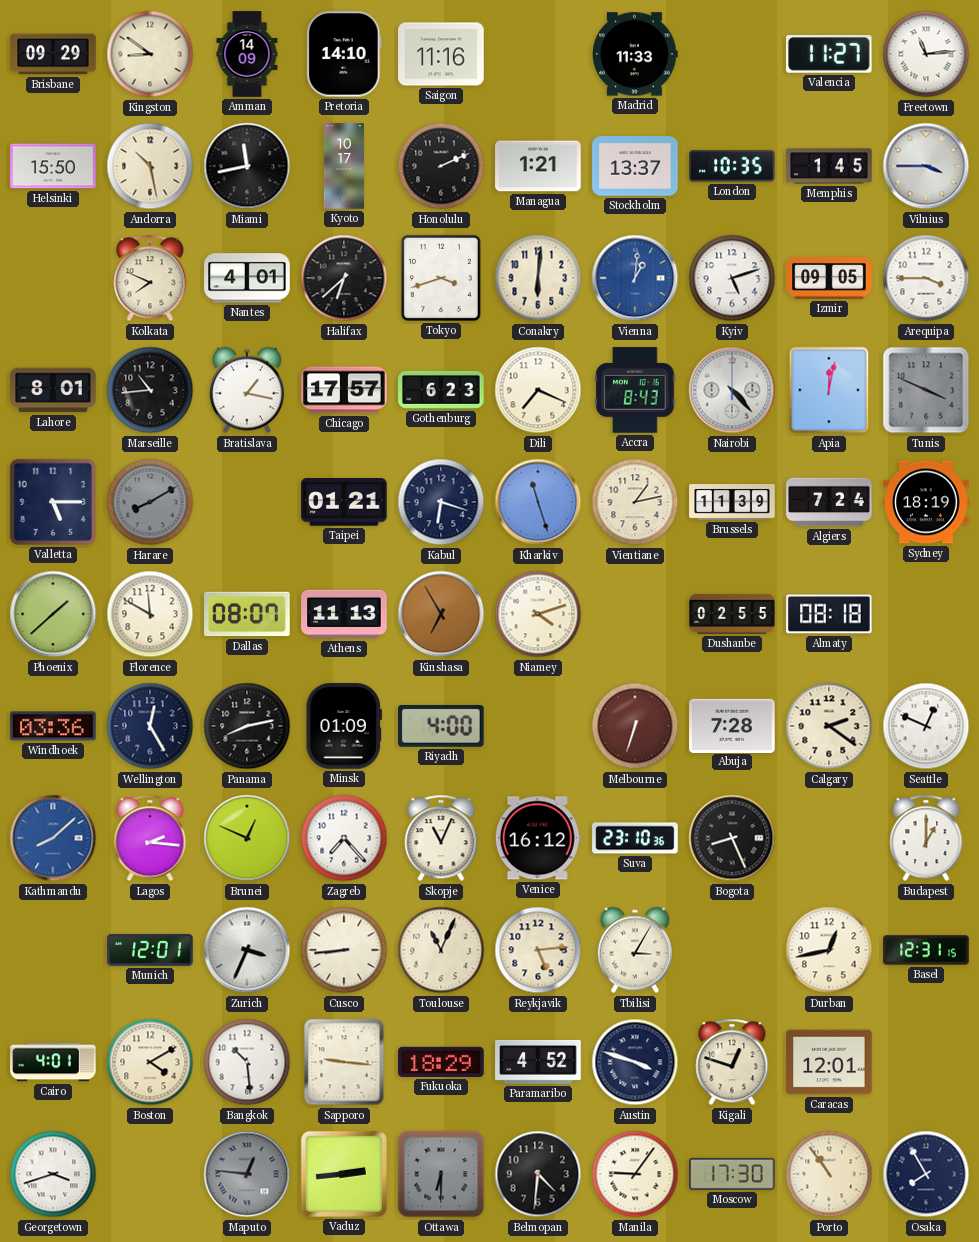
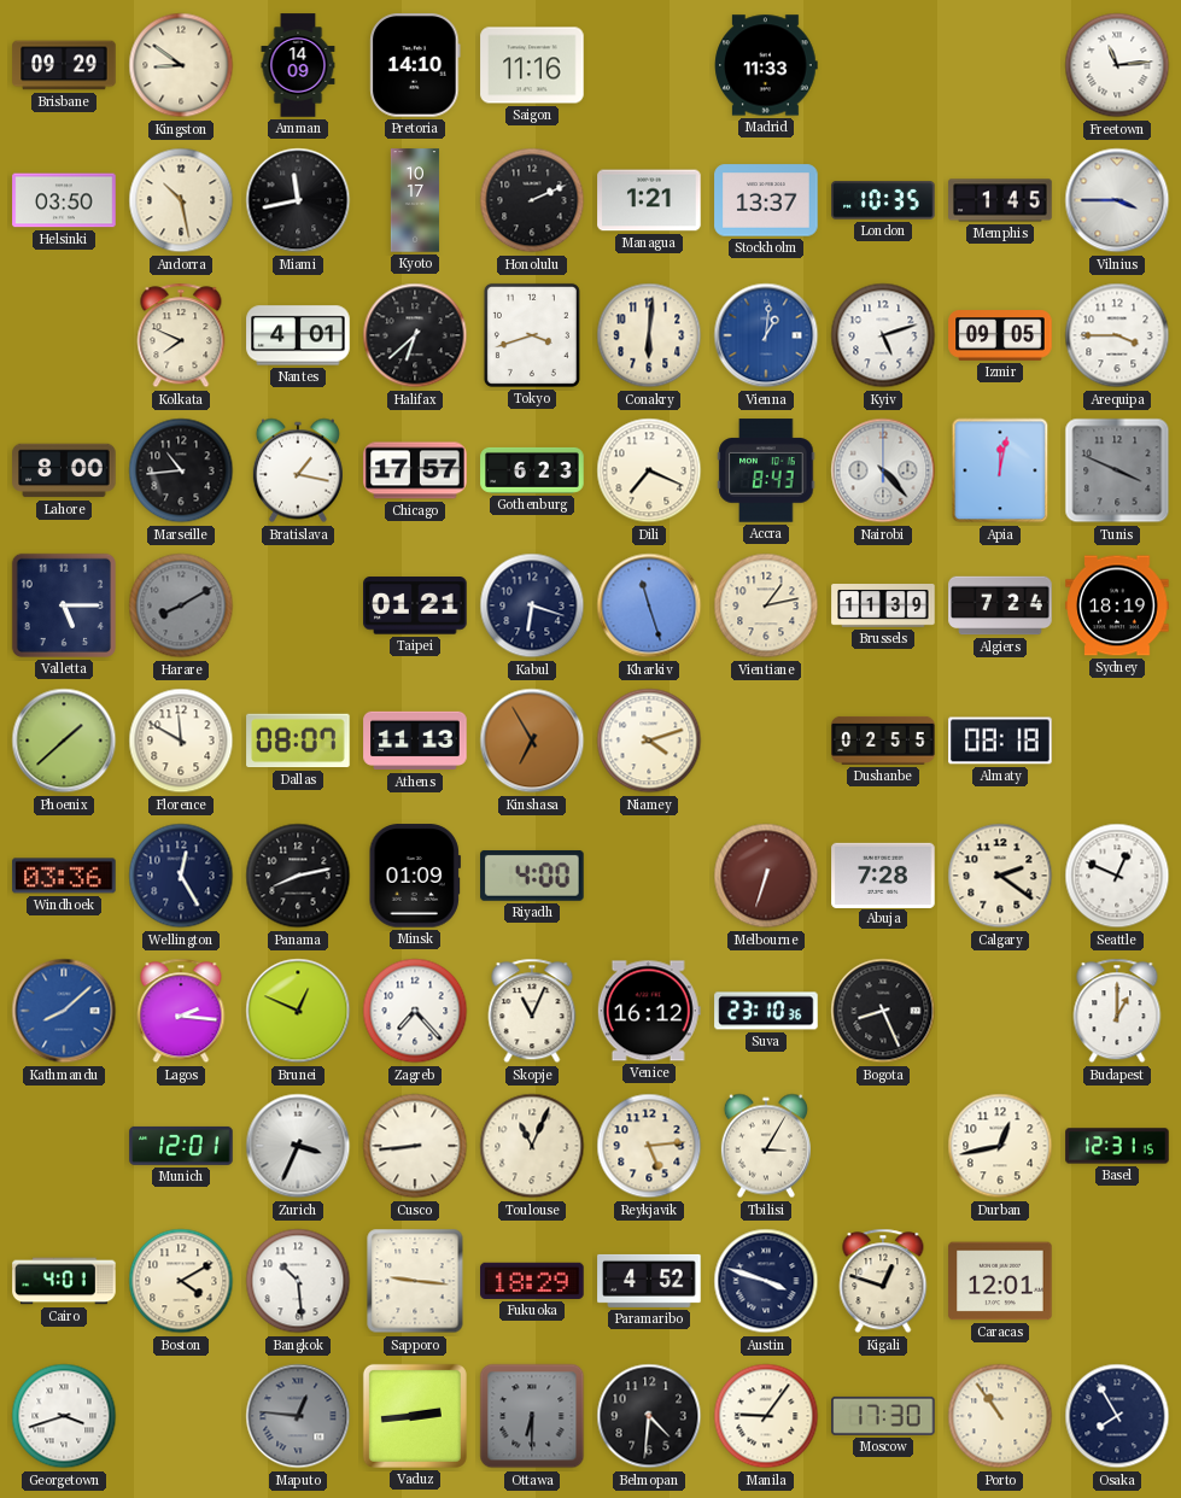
Valencia: 11:27 -> none (830, 55)
Helsinki: 15:50 -> 03:50 (64, 200)
Lahore: 8:01 -> 8:00 (64, 470)
